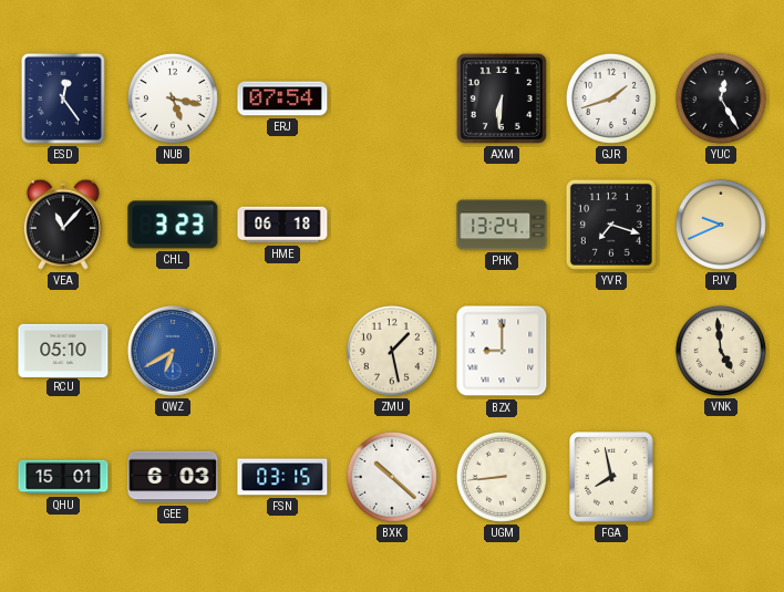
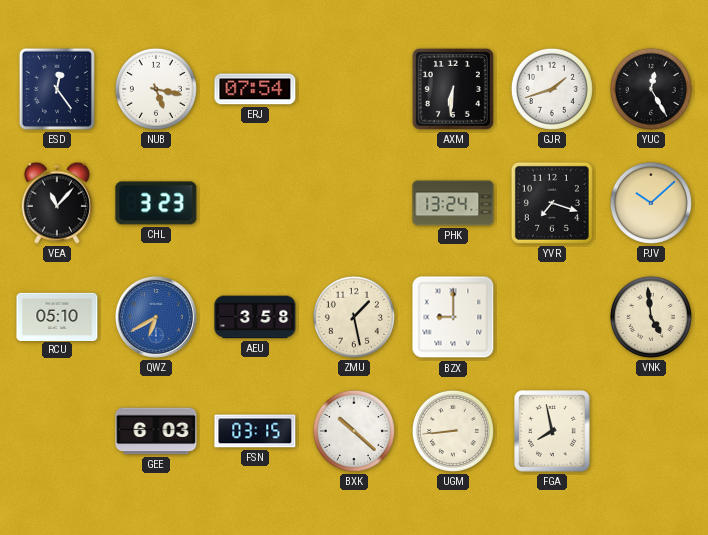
HME: 06:18 -> none (282, 225)
PJV: 9:41 -> 10:08 (651, 203)
AEU: none -> 3:58 (255, 317)
QHU: 15:01 -> none (63, 477)
